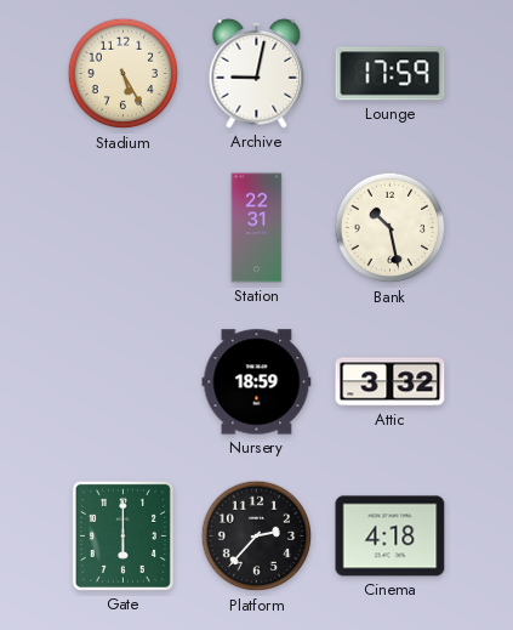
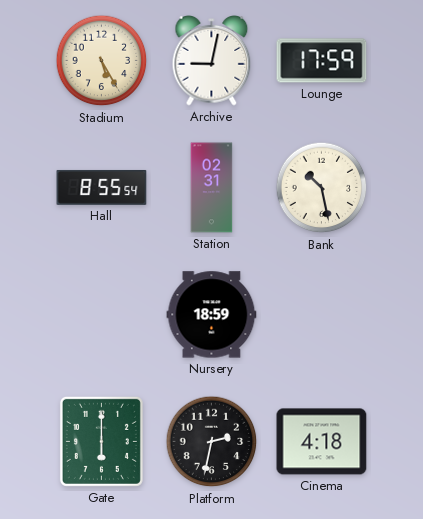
Hall: none -> 8:55 (102, 187)
Station: 22:31 -> 02:31 (212, 188)
Attic: 3:32 -> none (391, 382)
Platform: 2:37 -> 2:32 (212, 442)
